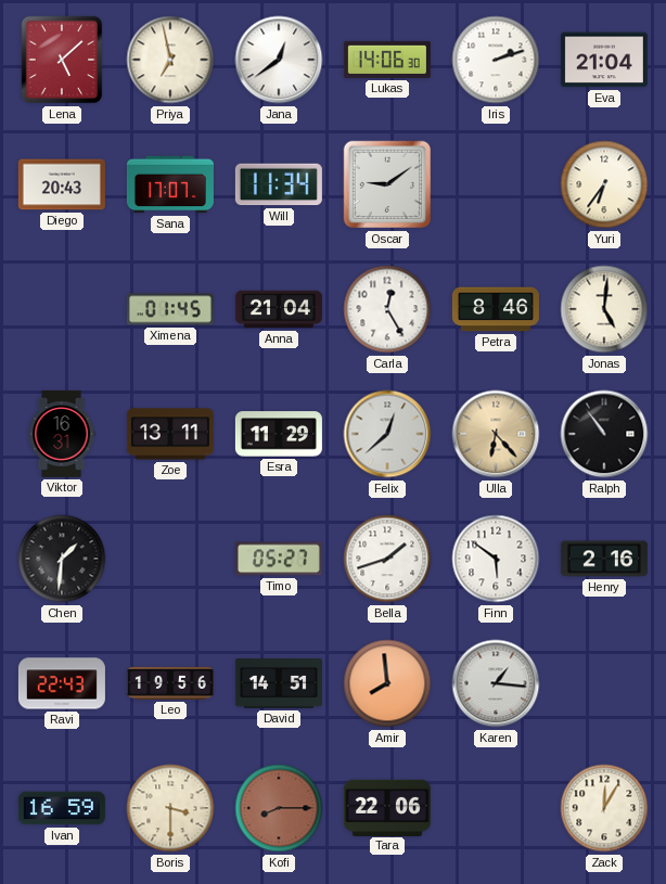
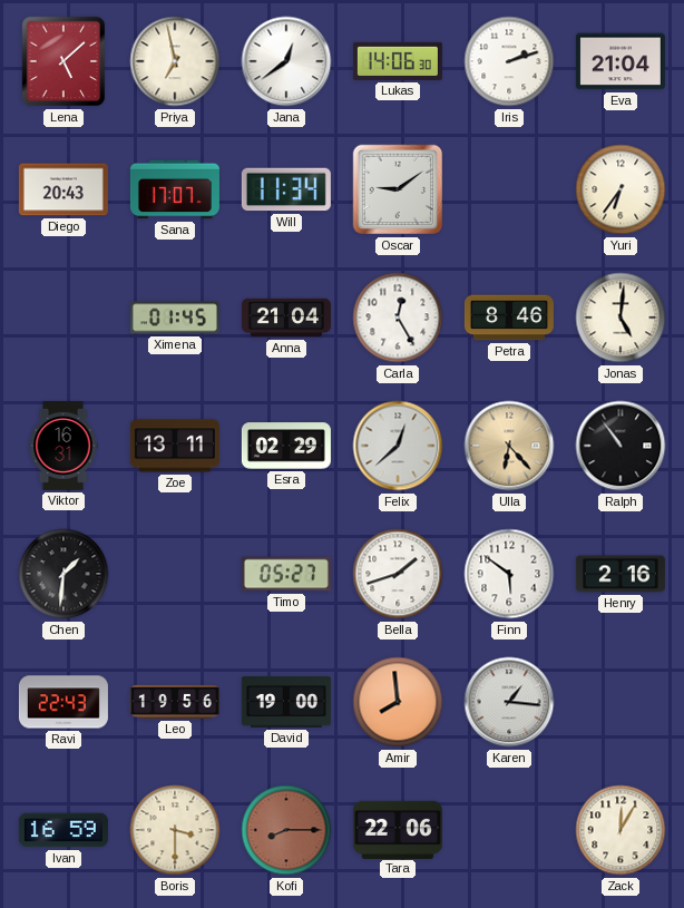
Esra: 11:29 -> 02:29 (286, 446)
David: 14:51 -> 19:00 (286, 702)
